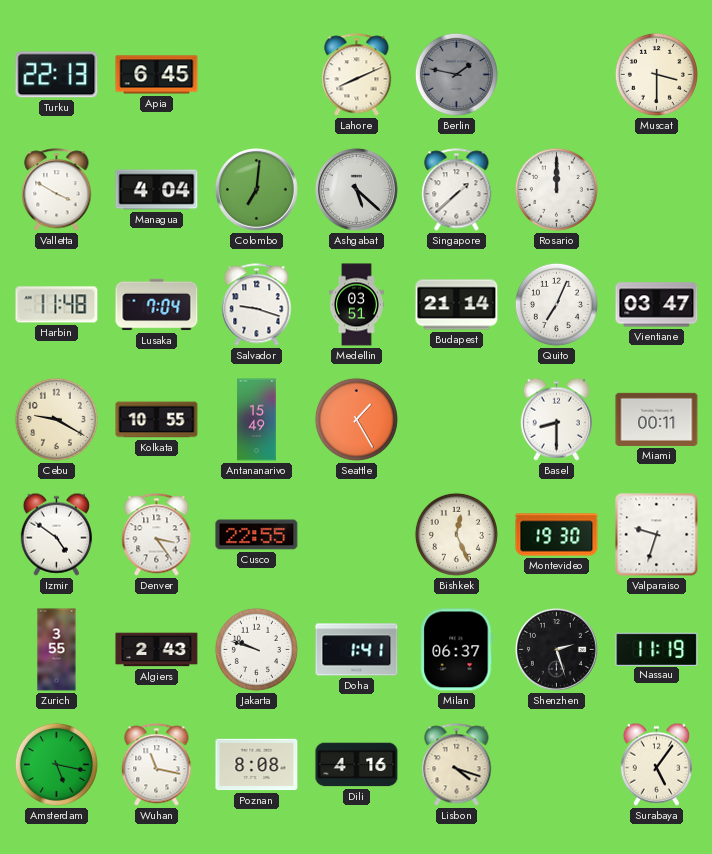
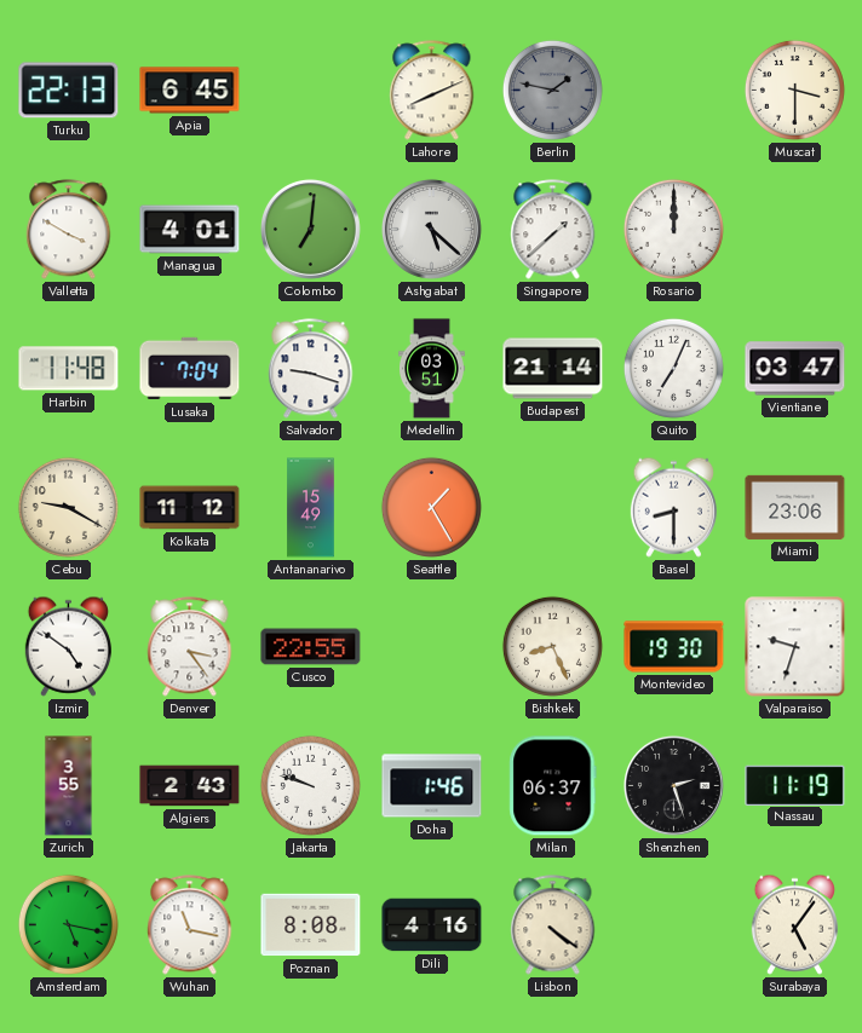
Managua: 4:04 -> 4:01 (190, 230)
Kolkata: 10:55 -> 11:12 (190, 508)
Miami: 00:11 -> 23:06 (795, 507)
Bishkek: 12:26 -> 8:26 (552, 646)
Doha: 1:41 -> 1:46 (432, 786)
Lisbon: 4:18 -> 4:21 (553, 925)
